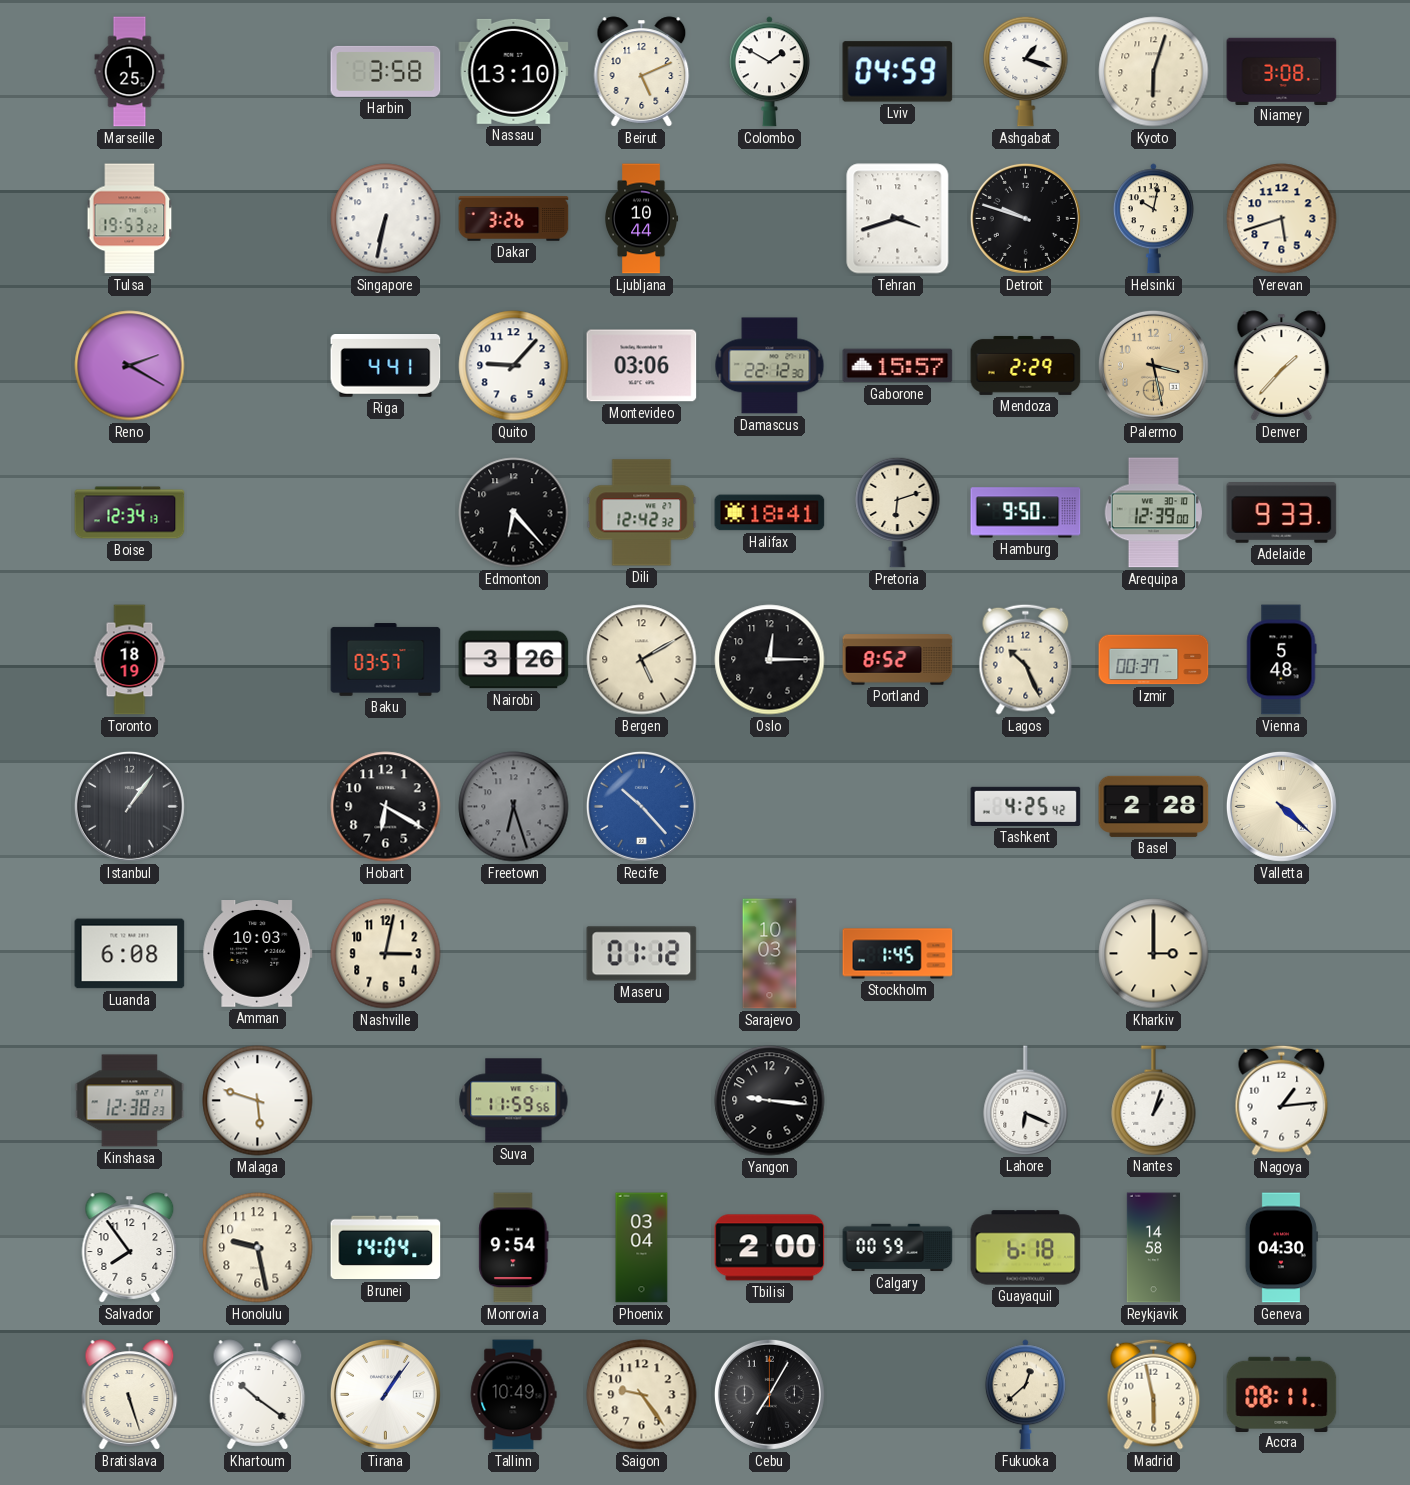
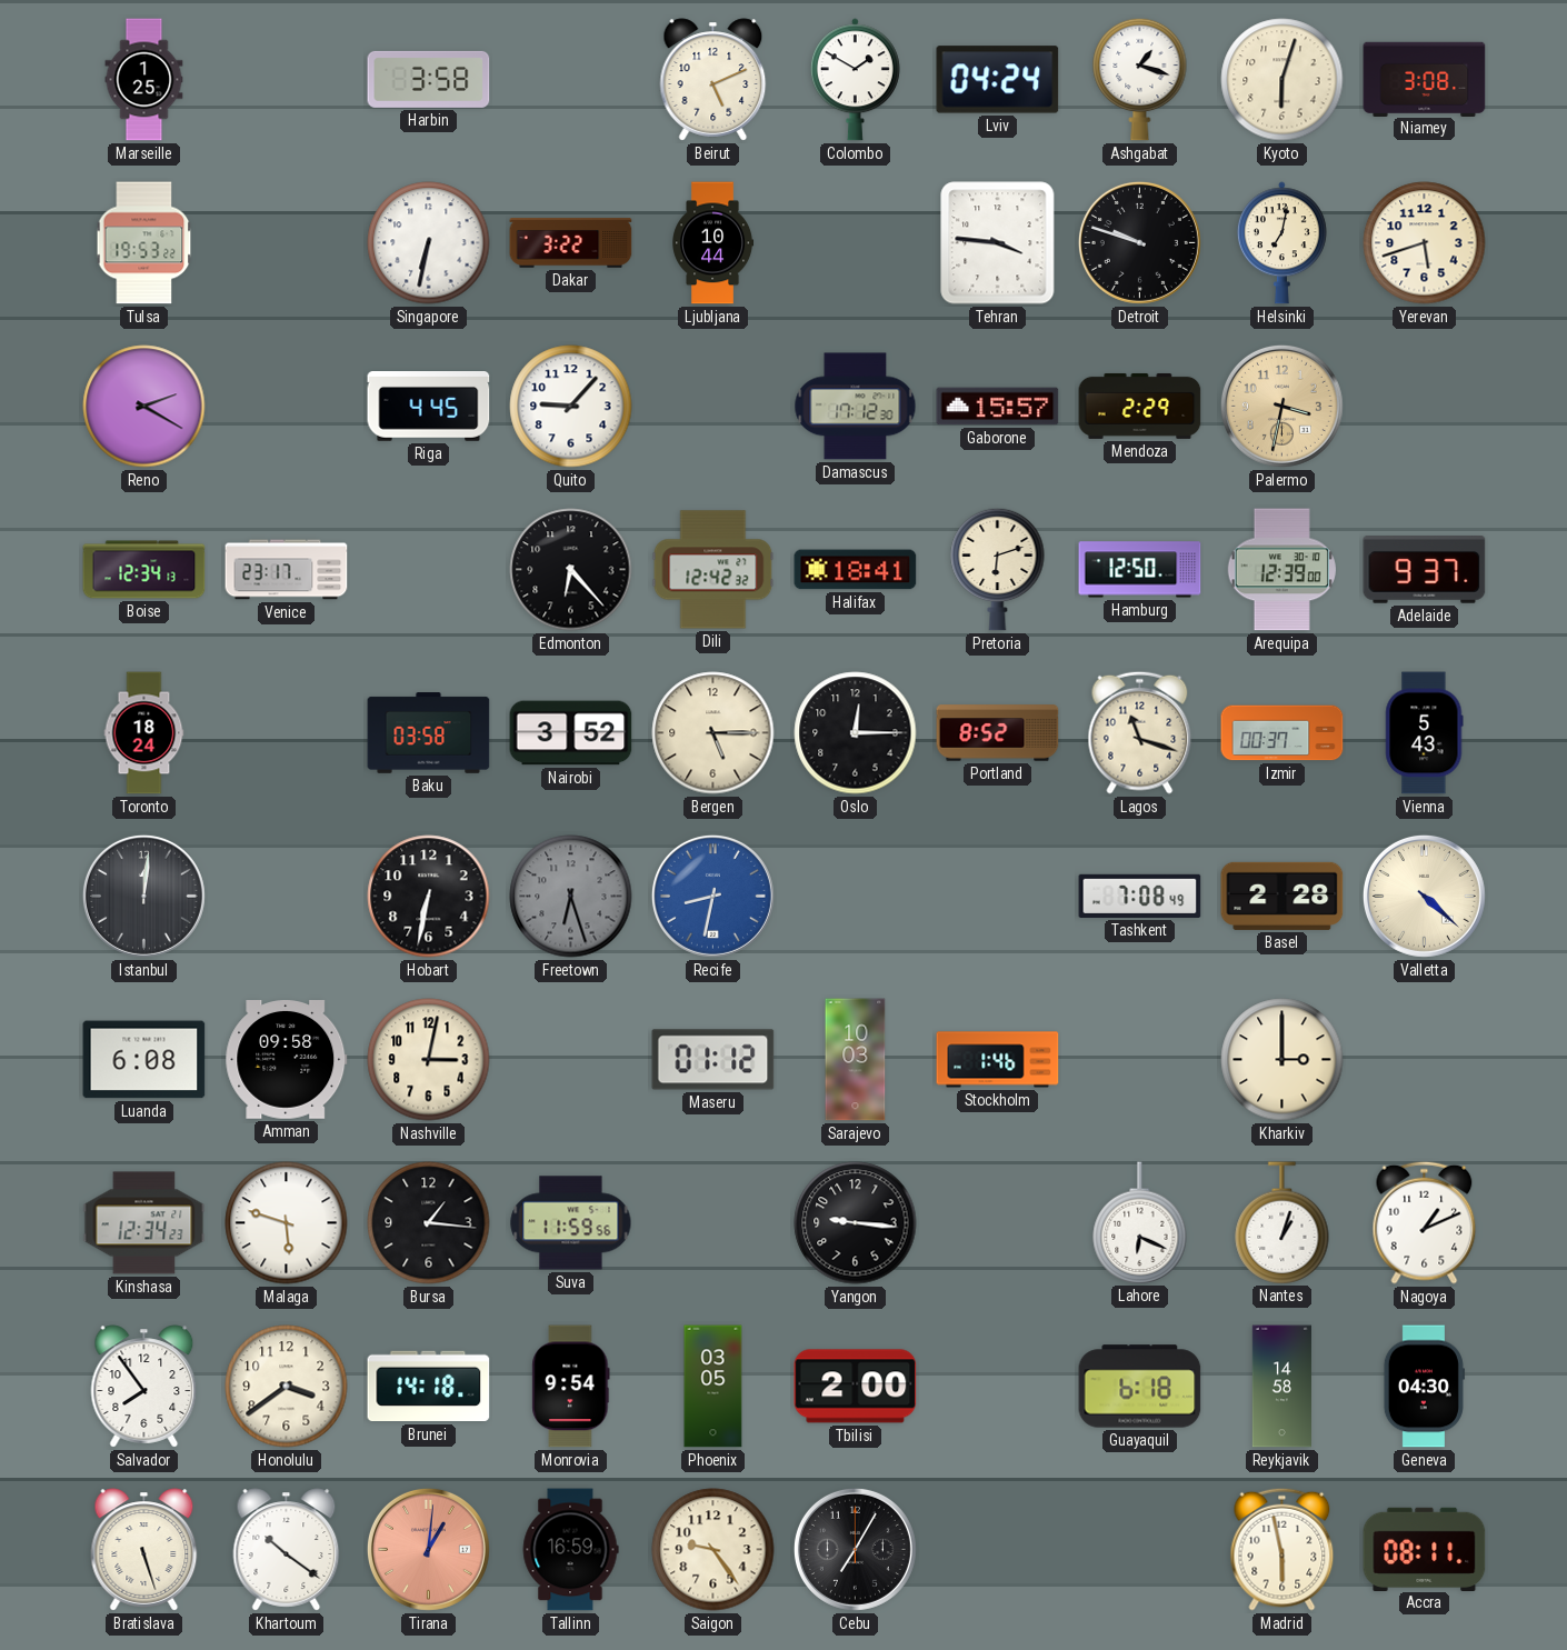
Nassau: 13:10 -> none (514, 71)
Lviv: 04:59 -> 04:24 (998, 80)
Dakar: 3:26 -> 3:22 (571, 243)
Tehran: 3:42 -> 3:46 (998, 243)
Helsinki: 10:02 -> 7:02 (1281, 243)
Riga: 4:41 -> 4:45 (429, 407)
Montevideo: 03:06 -> none (642, 366)
Damascus: 22:12 -> 17:12 (856, 407)
Palermo: 3:28 -> 3:32 (1281, 406)
Denver: 1:37 -> none (1282, 366)
Venice: none -> 23:17 (287, 570)
Hamburg: 9:50 -> 12:50 (1140, 570)
Adelaide: 9:33 -> 9:37 (1425, 570)
Toronto: 18:19 -> 18:24 (144, 733)
Baku: 03:57 -> 03:58 (429, 733)
Nairobi: 3:26 -> 3:52 (571, 733)
Bergen: 5:10 -> 5:15 (713, 733)
Lagos: 10:26 -> 11:18 (1140, 732)
Vienna: 5:48 -> 5:43 (1425, 733)
Istanbul: 1:06 -> 12:01 (143, 896)
Hobart: 6:20 -> 6:32 (429, 897)
Recife: 10:23 -> 8:32 (712, 896)
Tashkent: 4:25 -> 7:08 (1140, 896)
Amman: 10:03 -> 09:58 (287, 1060)
Stockholm: 1:45 -> 1:46 (998, 1060)
Kinshasa: 12:38 -> 12:34 (144, 1223)
Bursa: none -> 1:16 (429, 1223)
Nagoya: 1:14 -> 1:11 (1425, 1222)
Honolulu: 9:28 -> 3:39 (287, 1387)
Brunei: 14:04 -> 14:18 (429, 1387)
Phoenix: 03:04 -> 03:05 (713, 1387)
Calgary: 00:59 -> none (898, 1248)
Tirana: 1:06 -> 1:01 (428, 1549)
Tirana dial: white -> salmon (428, 1549)
Tallinn: 10:49 -> 16:59 (570, 1550)
Fukuoka: 12:38 -> none (1025, 1395)
